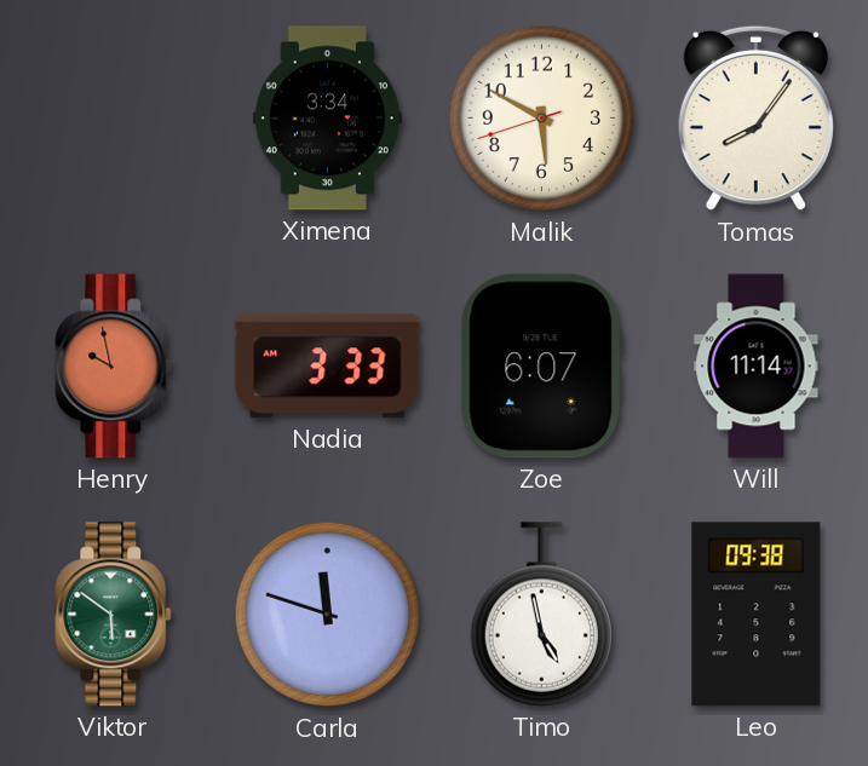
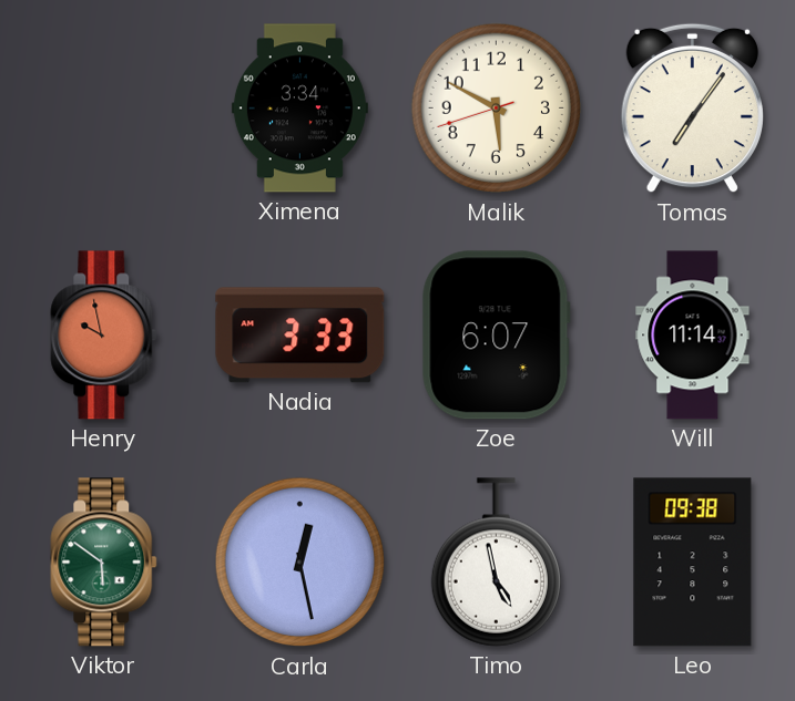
Tomas: 8:06 -> 7:06 (692, 109)
Carla: 11:48 -> 12:28 (300, 563)
